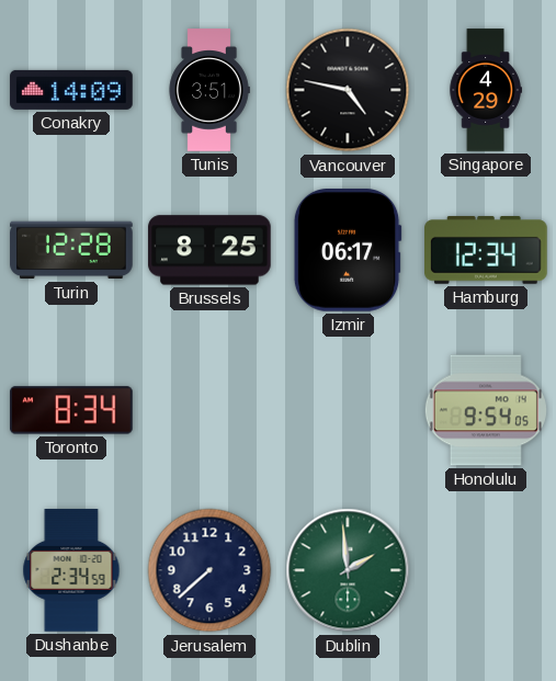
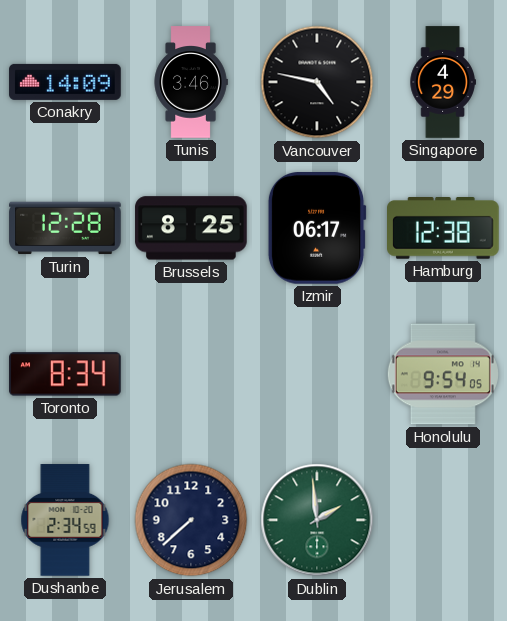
Tunis: 3:51 -> 3:46 (191, 82)
Hamburg: 12:34 -> 12:38 (444, 229)
